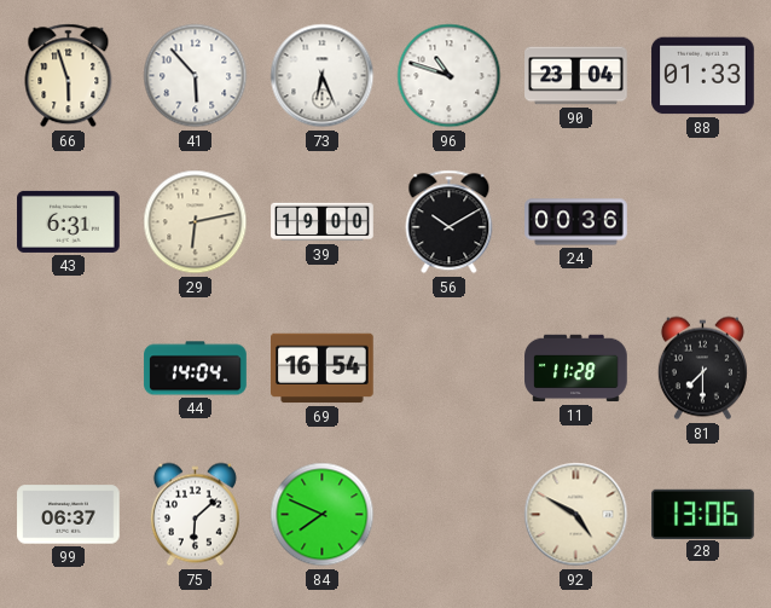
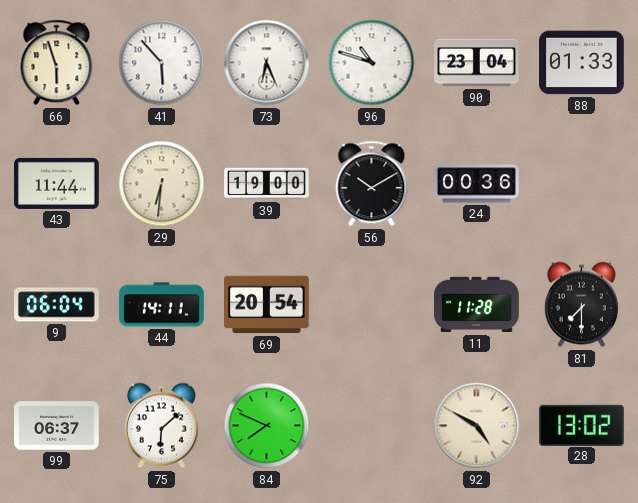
43: 6:31 -> 11:44 (57, 183)
29: 6:13 -> 6:31 (162, 184)
9: none -> 06:04 (57, 305)
44: 14:04 -> 14:11 (162, 305)
69: 16:54 -> 20:54 (267, 305)
28: 13:06 -> 13:02 (582, 425)
